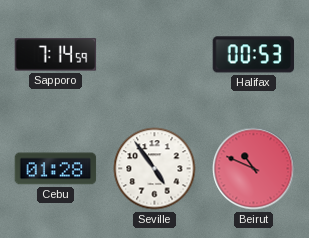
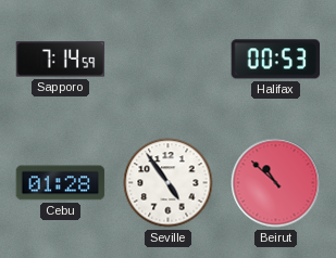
Beirut: 10:49 -> 10:52 (276, 183)
